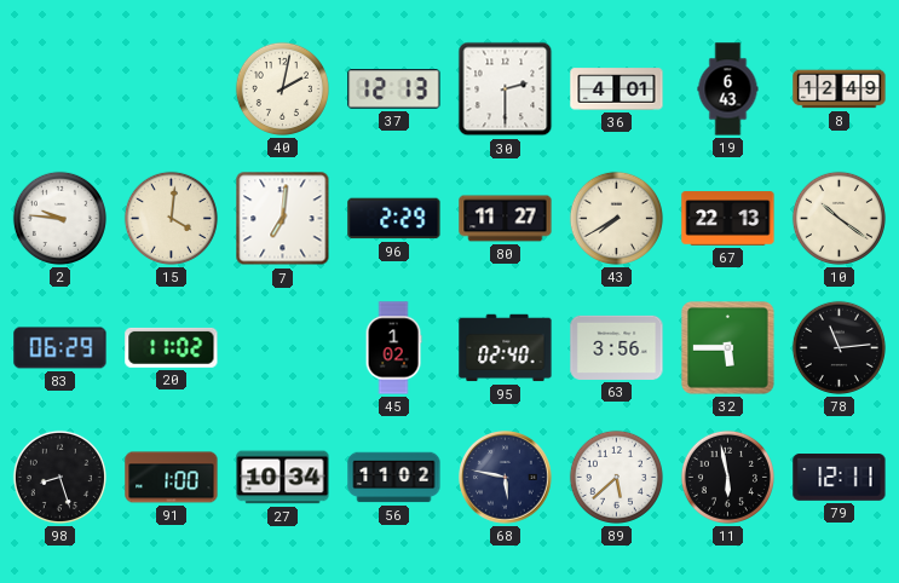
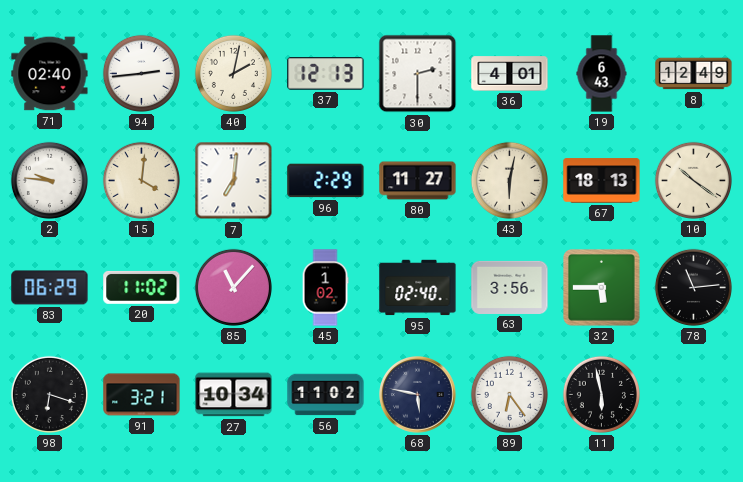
71: none -> 02:40 (50, 74)
94: none -> 2:44 (141, 73)
43: 7:40 -> 6:02 (509, 180)
67: 22:13 -> 18:13 (602, 181)
85: none -> 11:07 (233, 287)
98: 8:27 -> 6:18 (49, 394)
91: 1:00 -> 3:21 (142, 395)
89: 5:38 -> 6:24 (509, 394)
79: 12:11 -> none (840, 478)
